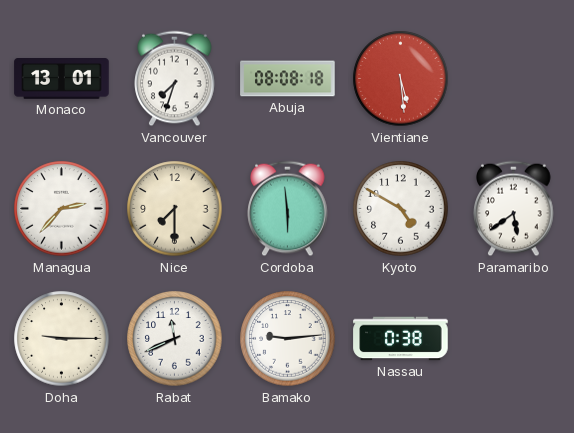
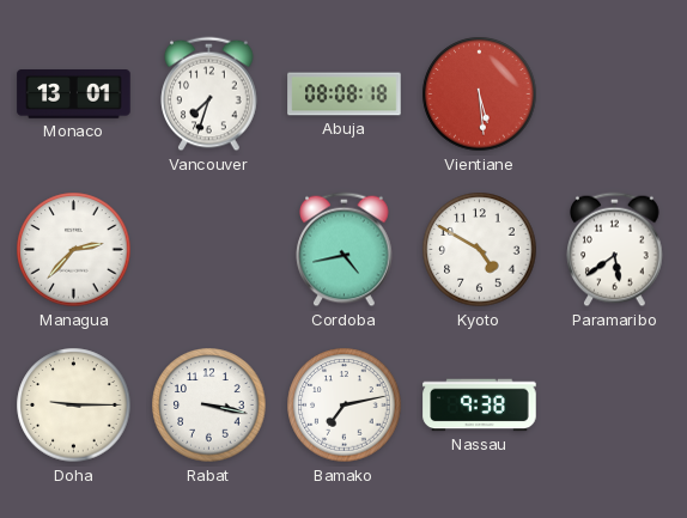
Nice: 7:30 -> none (175, 209)
Cordoba: 5:59 -> 4:43 (345, 250)
Rabat: 11:41 -> 3:17 (209, 406)
Bamako: 9:14 -> 7:13 (345, 406)
Nassau: 0:38 -> 9:38 (480, 406)
